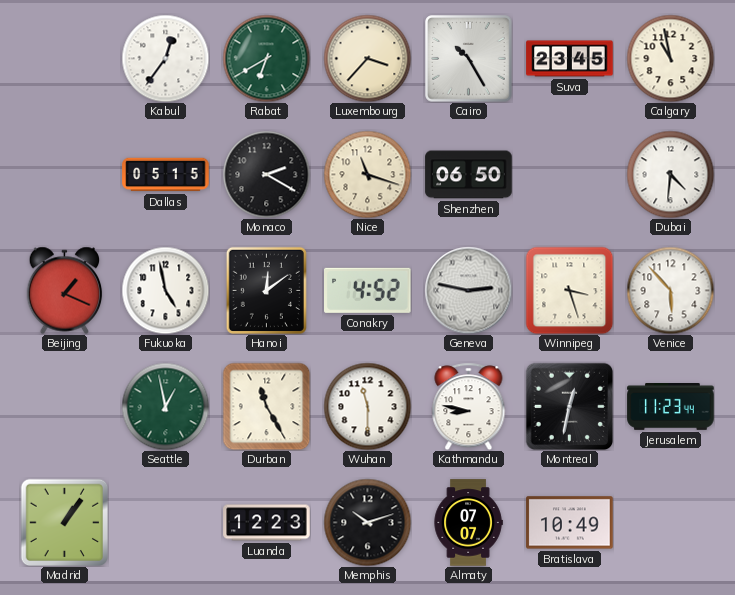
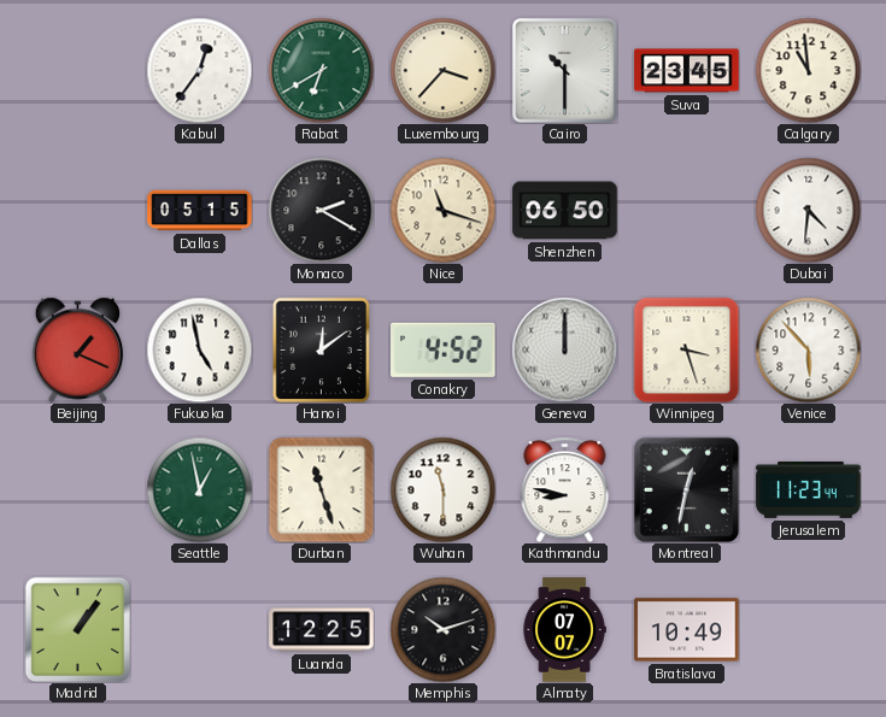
Cairo: 10:25 -> 10:30 (565, 71)
Calgary: 10:58 -> 10:59 (808, 70)
Geneva: 2:47 -> 12:00 (564, 349)
Durban: 11:25 -> 11:27 (321, 489)
Luanda: 12:23 -> 12:25 (322, 630)
